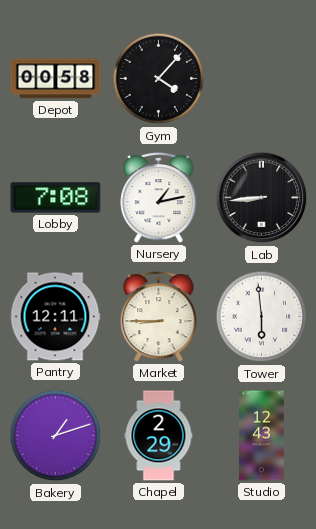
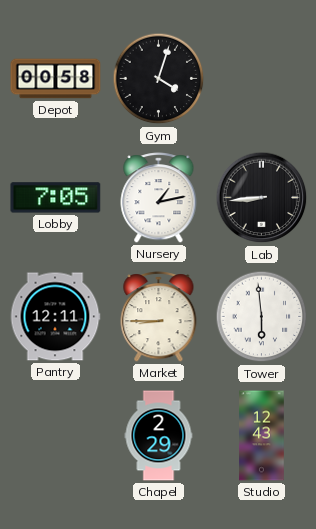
Gym: 4:07 -> 4:03 (159, 79)
Lobby: 7:08 -> 7:05 (56, 198)
Bakery: 1:12 -> none (56, 436)
